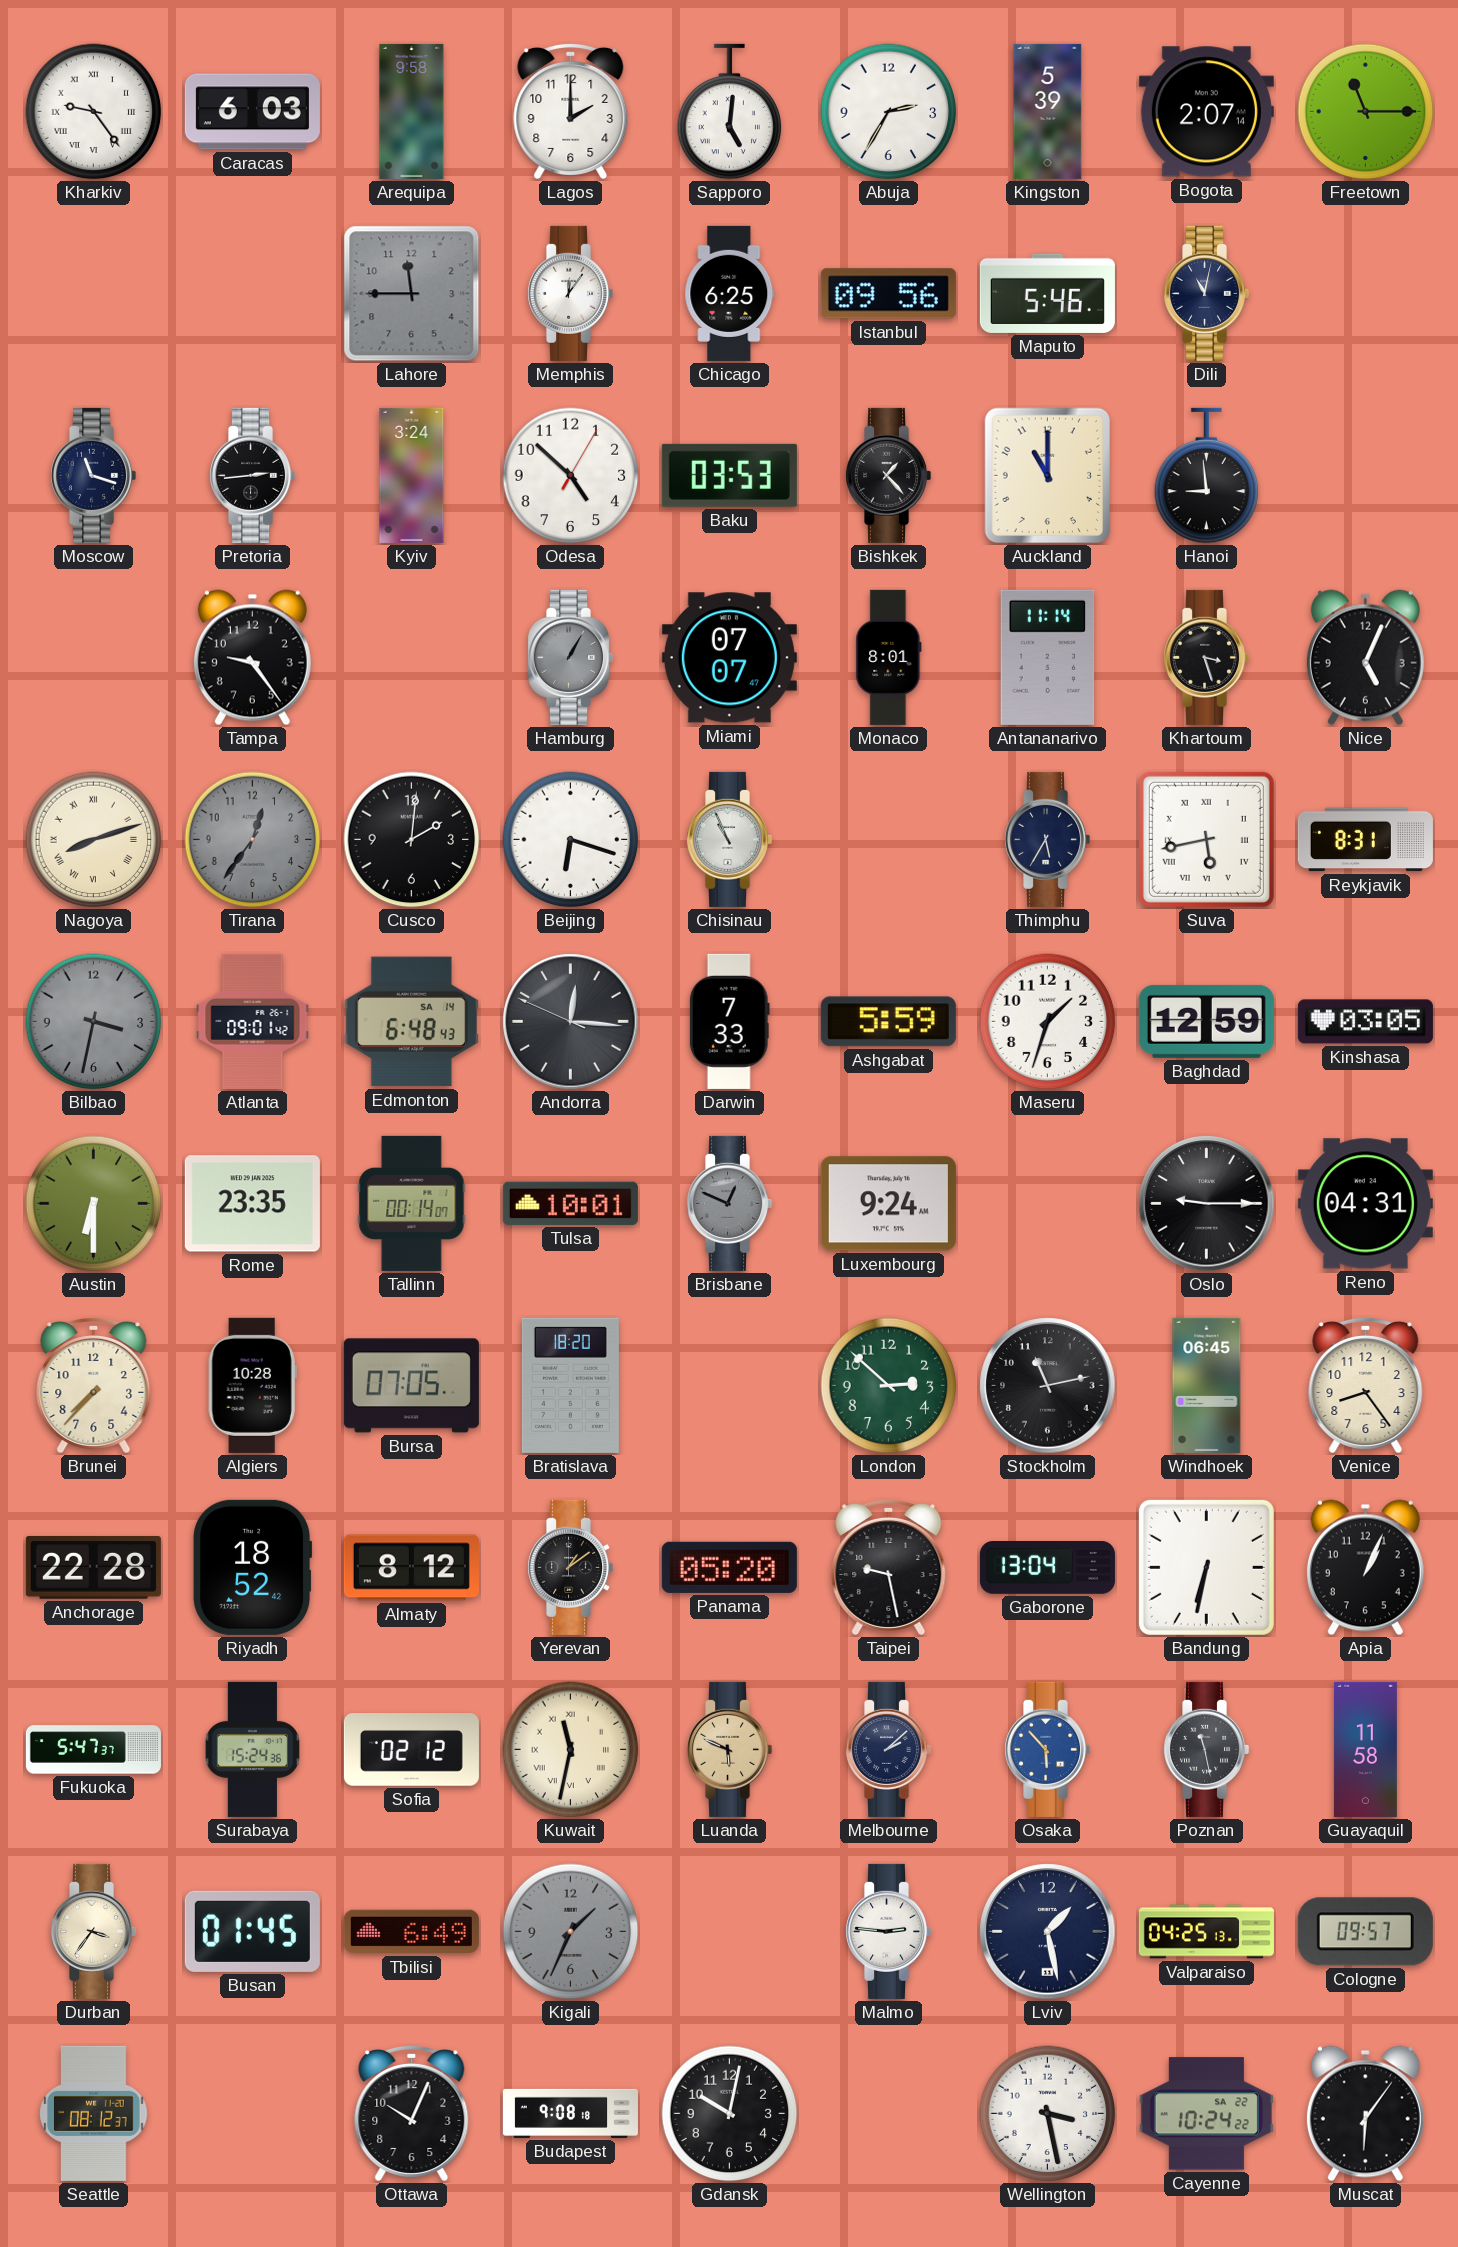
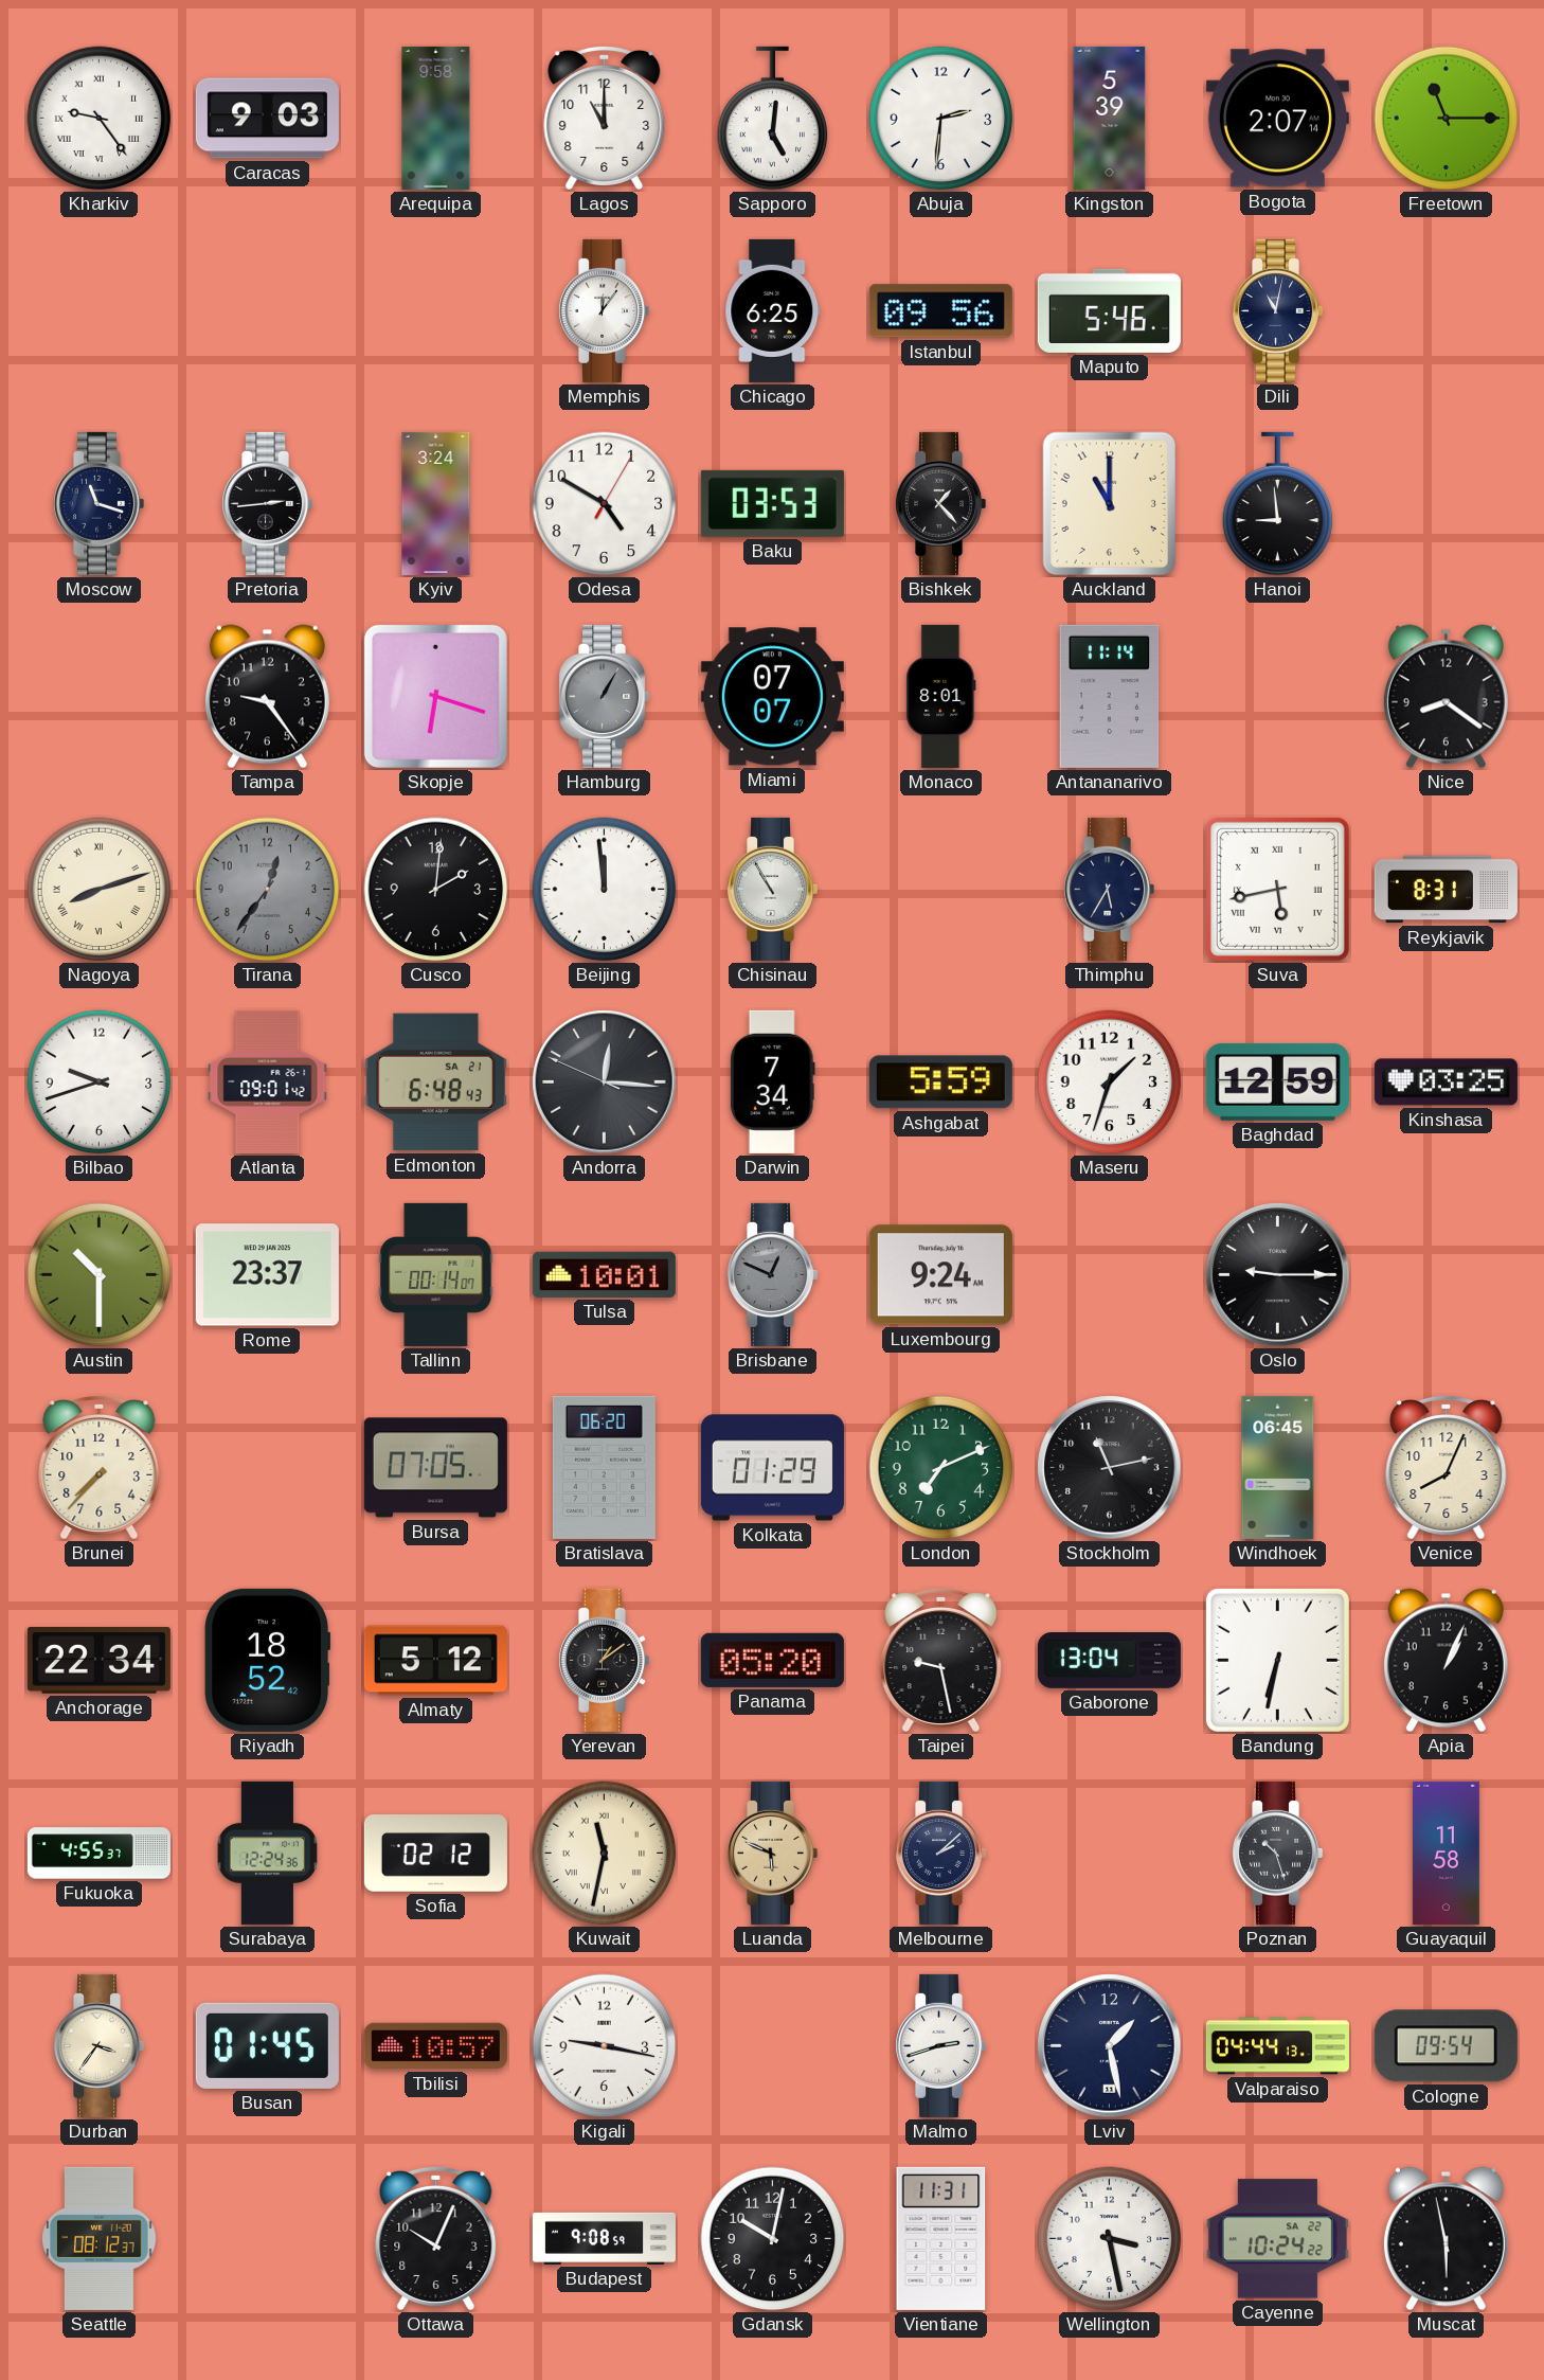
Caracas: 6:03 -> 9:03 (267, 119)
Lagos: 2:00 -> 11:00 (605, 118)
Abuja: 2:35 -> 2:31 (941, 119)
Lahore: 11:45 -> none (412, 294)
Odesa: 4:52 -> 4:50 (605, 504)
Skopje: none -> 6:18 (435, 696)
Khartoum: 3:27 -> none (1207, 657)
Nice: 5:04 -> 8:21 (1446, 697)
Beijing: 6:18 -> 11:59 (605, 890)
Chisinau: 10:56 -> 10:55 (773, 889)
Bilbao: 3:32 -> 9:42 (100, 1082)
Bilbao dial: grey -> white (100, 1082)
Edmonton date: SA 14 -> SA 21 (435, 1082)
Darwin: 7:33 -> 7:34 (772, 1081)
Kinshasa: 03:05 -> 03:25 (1446, 1082)
Austin: 6:30 -> 10:30 (100, 1275)
Rome: 23:35 -> 23:37 (267, 1275)
Reno: 04:31 -> none (1365, 1204)
Algiers: 10:28 -> none (252, 1385)
Bratislava: 18:20 -> 06:20 (604, 1467)
Kolkata: none -> 01:29 (772, 1468)
London: 2:52 -> 7:11 (941, 1468)
Venice: 8:24 -> 8:04 (1447, 1467)
Anchorage: 22:28 -> 22:34 (98, 1660)
Almaty: 8:12 -> 5:12 (435, 1661)
Fukuoka: 5:47 -> 4:55 (98, 1854)
Surabaya: 15:24 -> 12:24 (267, 1853)
Osaka: 5:53 -> none (1048, 1749)
Poznan: 11:28 -> 10:27 (1278, 1853)
Tbilisi: 6:49 -> 10:57 (435, 2046)
Kigali: 1:34 -> 9:17 (605, 2046)
Kigali dial: grey -> white (605, 2046)
Malmo: 2:46 -> 2:42 (941, 2045)
Valparaiso: 04:25 -> 04:44 (1277, 2046)
Cologne: 09:57 -> 09:54 (1446, 2046)
Budapest: 9:08:18 -> 9:08:59 (604, 2238)
Vientiane: none -> 11:31 (941, 2238)
Muscat: 6:06 -> 5:58 (1446, 2239)
